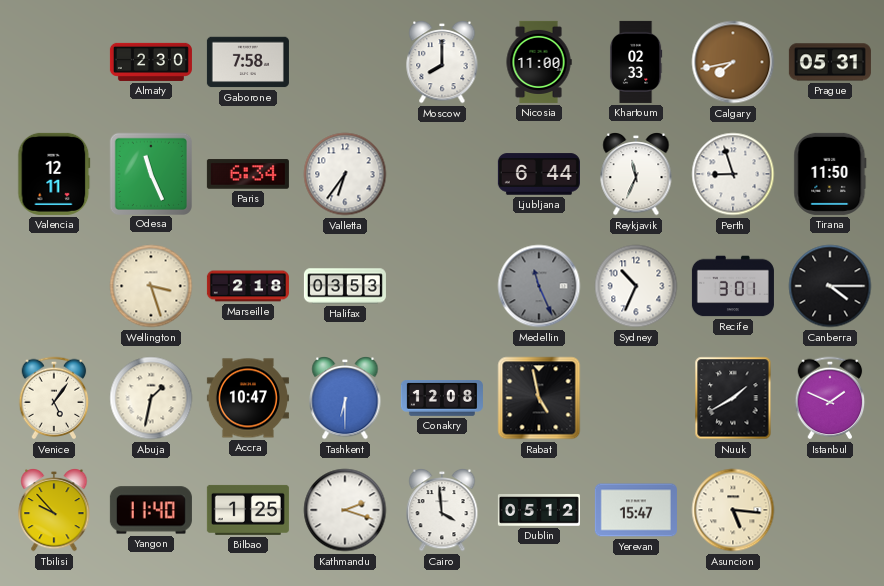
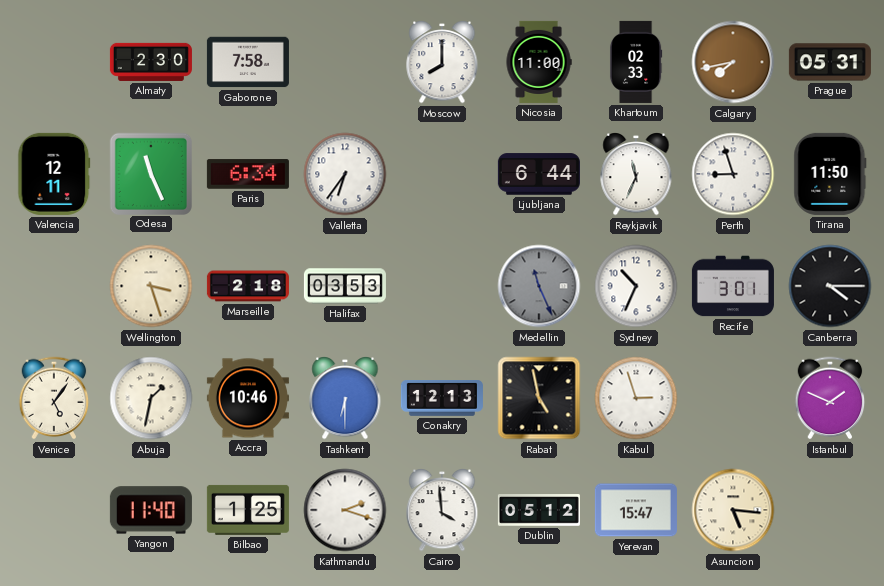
Accra: 10:47 -> 10:46 (248, 398)
Conakry: 12:08 -> 12:13 (442, 399)
Kabul: none -> 2:57 (636, 398)
Nuuk: 1:40 -> none (733, 398)
Tbilisi: 9:53 -> none (54, 510)
